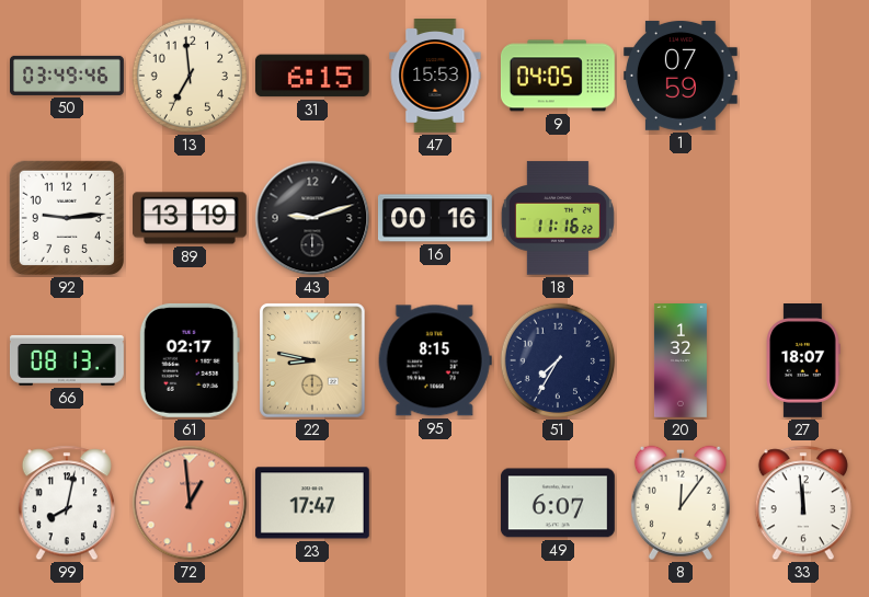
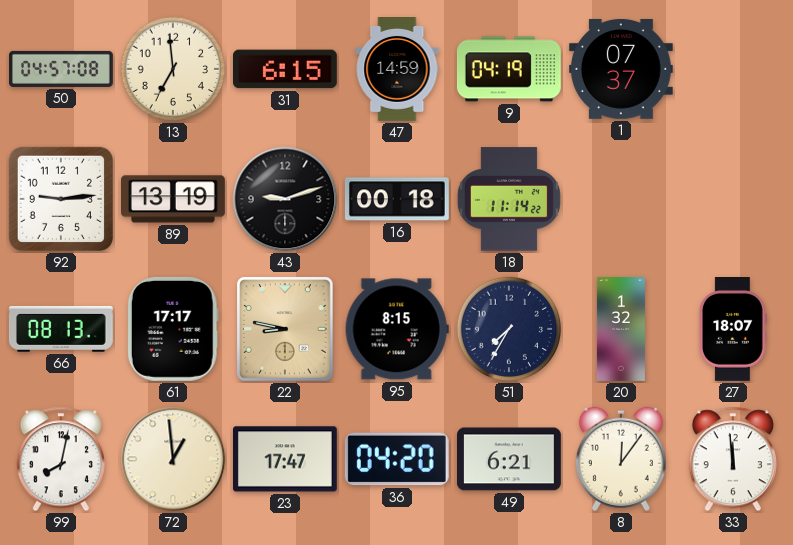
50: 03:49 -> 04:57 (62, 69)
47: 15:53 -> 14:59 (397, 70)
9: 04:05 -> 04:19 (509, 69)
1: 07:59 -> 07:37 (621, 69)
16: 00:16 -> 00:18 (397, 199)
18: 11:16 -> 11:14 (509, 199)
61: 02:17 -> 17:17 (173, 329)
72 dial: salmon -> cream (173, 459)
36: none -> 04:20 (397, 459)
49: 6:07 -> 6:21 (509, 459)
